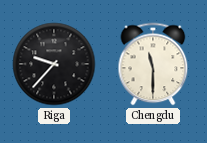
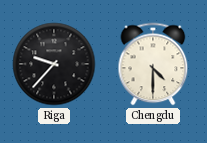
Chengdu: 11:30 -> 4:30 (153, 64)
